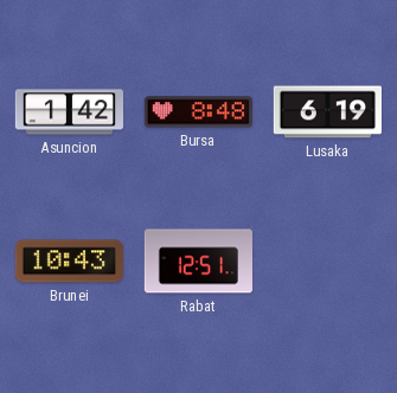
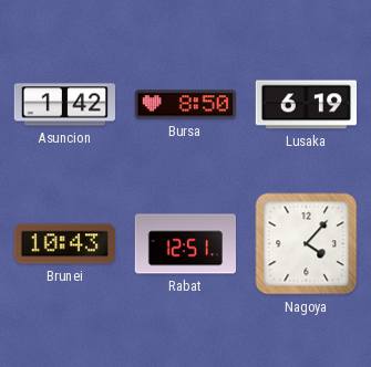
Bursa: 8:48 -> 8:50 (185, 105)
Nagoya: none -> 4:07 (307, 244)
